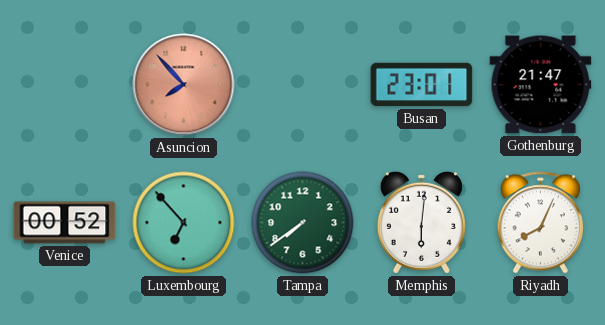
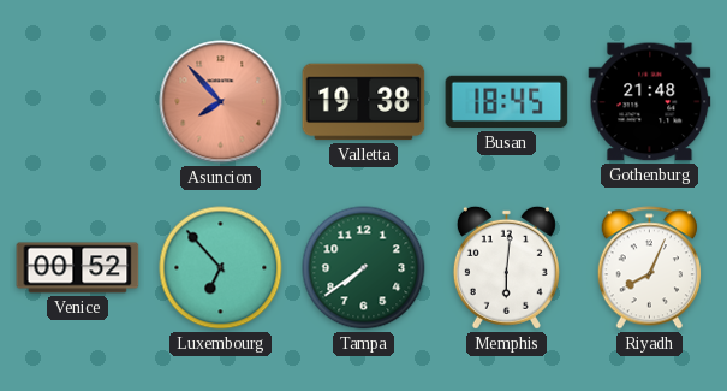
Valletta: none -> 19:38 (364, 102)
Busan: 23:01 -> 18:45 (507, 102)
Gothenburg: 21:47 -> 21:48 (650, 102)
